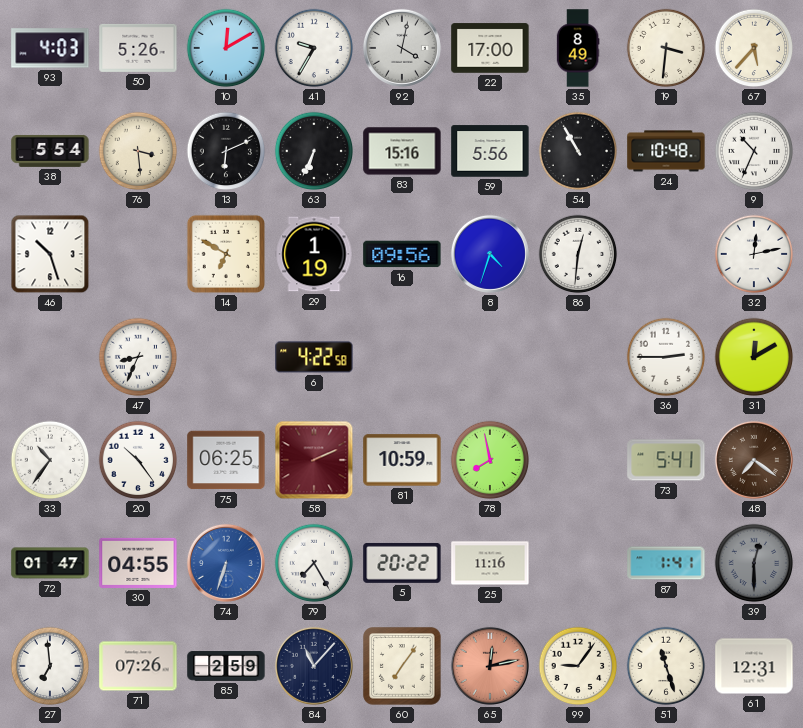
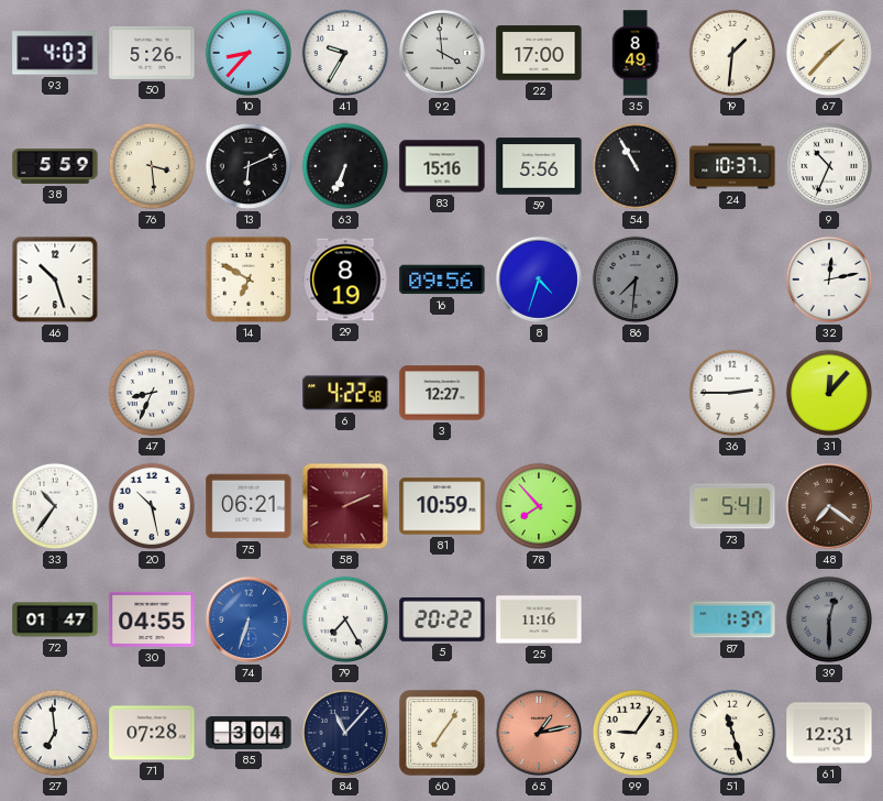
10: 12:10 -> 8:37 (249, 53)
92: 4:02 -> 3:59 (442, 53)
19: 3:31 -> 1:31 (732, 53)
67: 5:37 -> 1:37 (829, 53)
38: 5:54 -> 5:59 (55, 166)
24: 10:48 -> 10:37 (732, 166)
29: 1:19 -> 8:19 (345, 279)
86: 12:31 -> 7:31 (636, 279)
86 dial: white -> grey (636, 279)
3: none -> 12:27 (442, 393)
31: 12:10 -> 12:07 (829, 393)
20: 10:24 -> 10:28 (152, 506)
75: 06:25 -> 06:21 (249, 506)
78: 7:58 -> 7:53 (539, 506)
87: 1:41 -> 1:37 (732, 619)
71: 07:26 -> 07:28 (152, 733)
85: 2:59 -> 3:04 (249, 733)
65: 12:13 -> 1:13 (539, 733)
